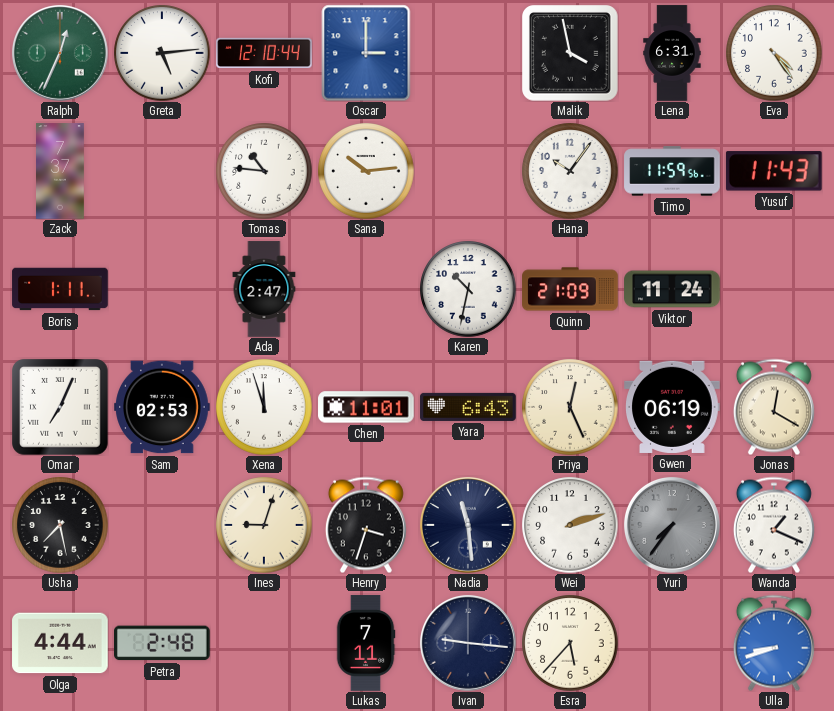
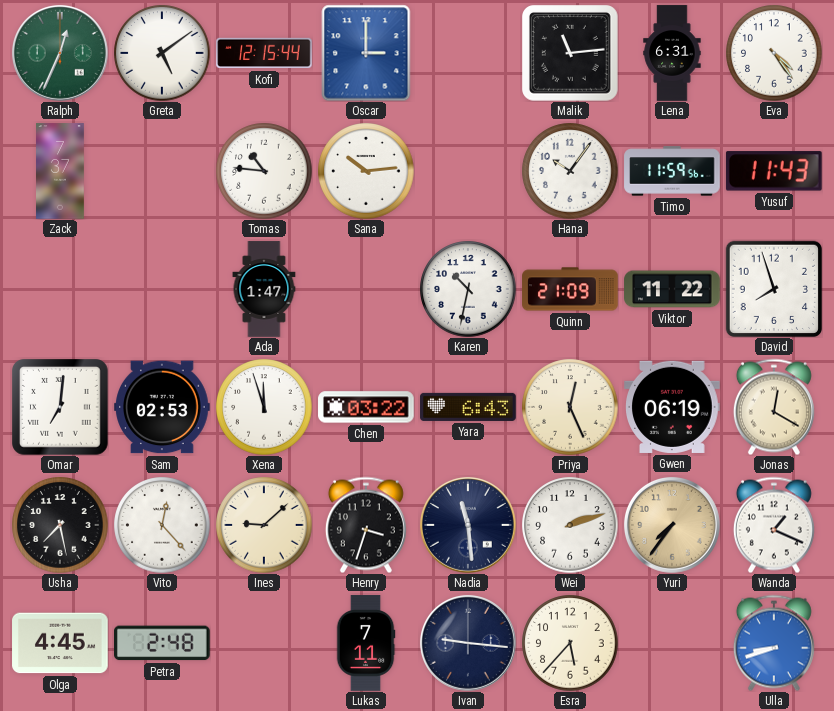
Greta: 5:14 -> 5:09 (162, 53)
Kofi: 12:10 -> 12:15 (264, 53)
Malik: 3:58 -> 11:14 (571, 54)
Boris: 1:11 -> none (60, 289)
Ada: 2:47 -> 1:47 (264, 289)
Viktor: 11:24 -> 11:22 (672, 289)
David: none -> 7:57 (773, 288)
Omar: 7:04 -> 7:01 (61, 408)
Chen: 11:01 -> 03:22 (366, 407)
Vito: none -> 12:23 (162, 525)
Ines: 9:03 -> 9:08 (264, 525)
Yuri dial: grey -> champagne (672, 525)
Olga: 4:44 -> 4:45 (60, 643)
